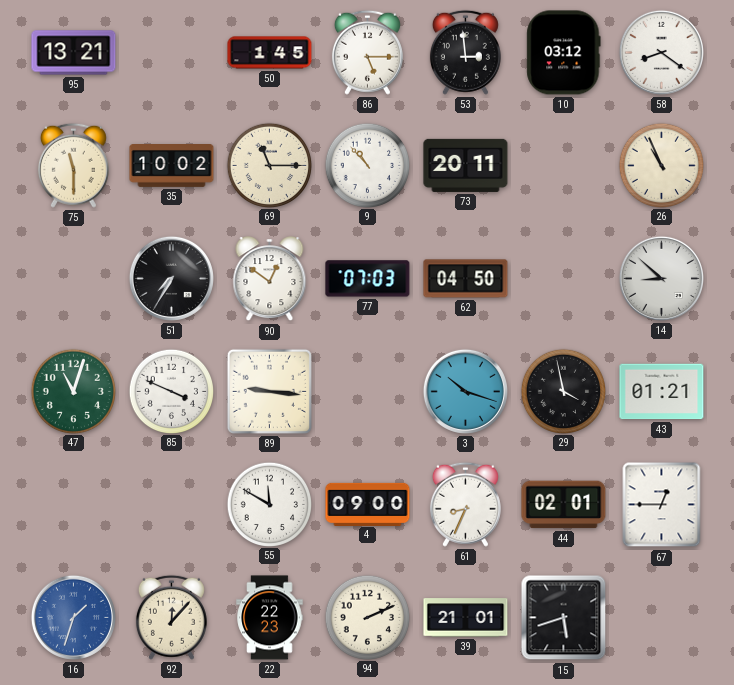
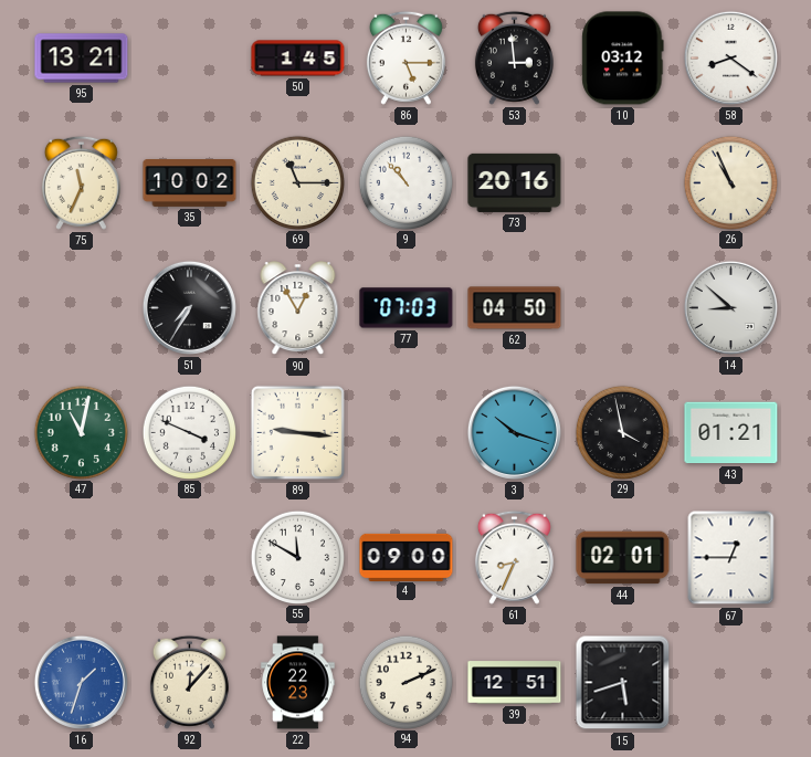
75: 11:30 -> 11:34 (81, 182)
73: 20:11 -> 20:16 (515, 182)
90: 12:51 -> 12:55 (298, 308)
47: 11:03 -> 11:02 (81, 432)
39: 21:01 -> 12:51 (515, 683)
